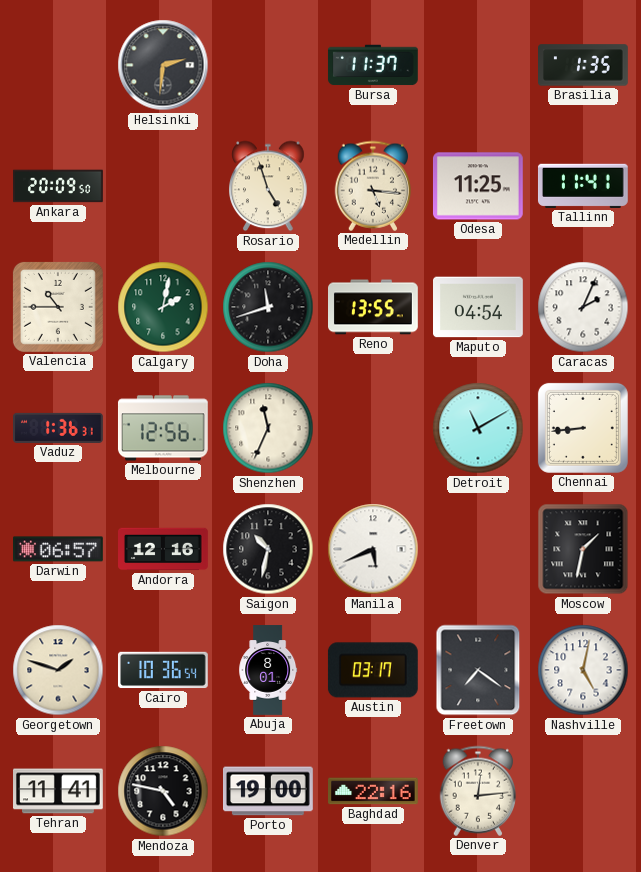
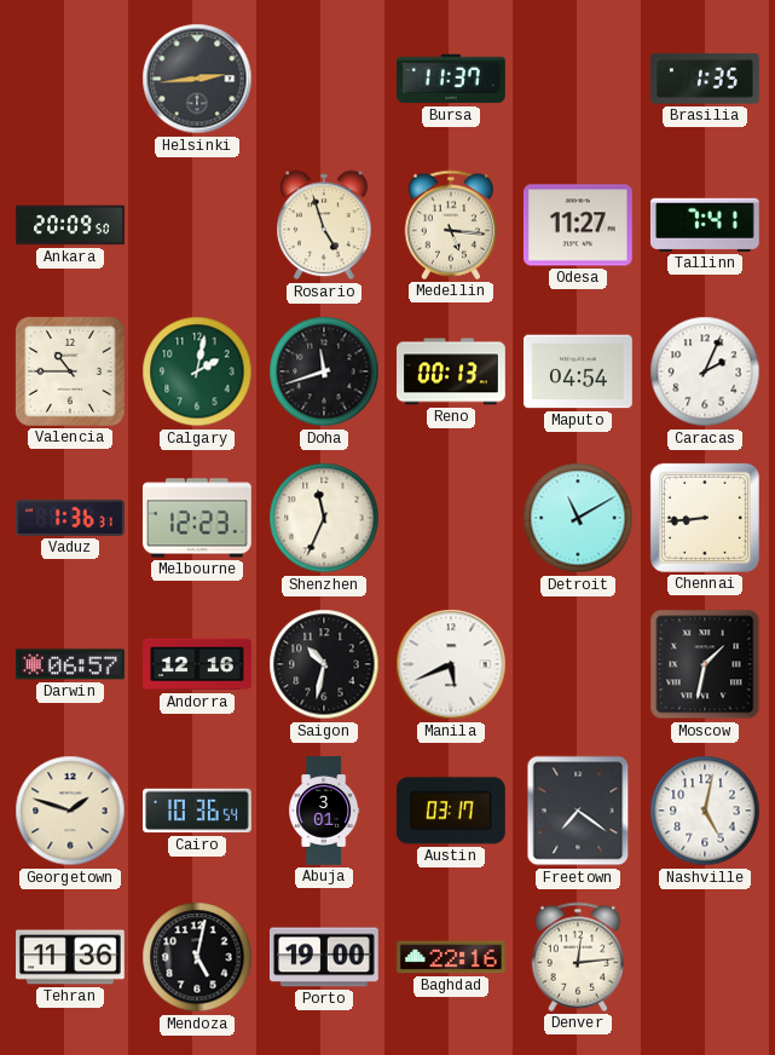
Helsinki: 2:31 -> 2:44 (197, 79)
Odesa: 11:25 -> 11:27 (578, 225)
Tallinn: 11:41 -> 7:41 (705, 225)
Reno: 13:55 -> 00:13 (452, 371)
Melbourne: 12:56 -> 12:23 (197, 518)
Abuja: 8:01 -> 3:01 (324, 811)
Tehran: 11:41 -> 11:36 (71, 957)
Mendoza: 4:47 -> 5:02 (197, 957)
